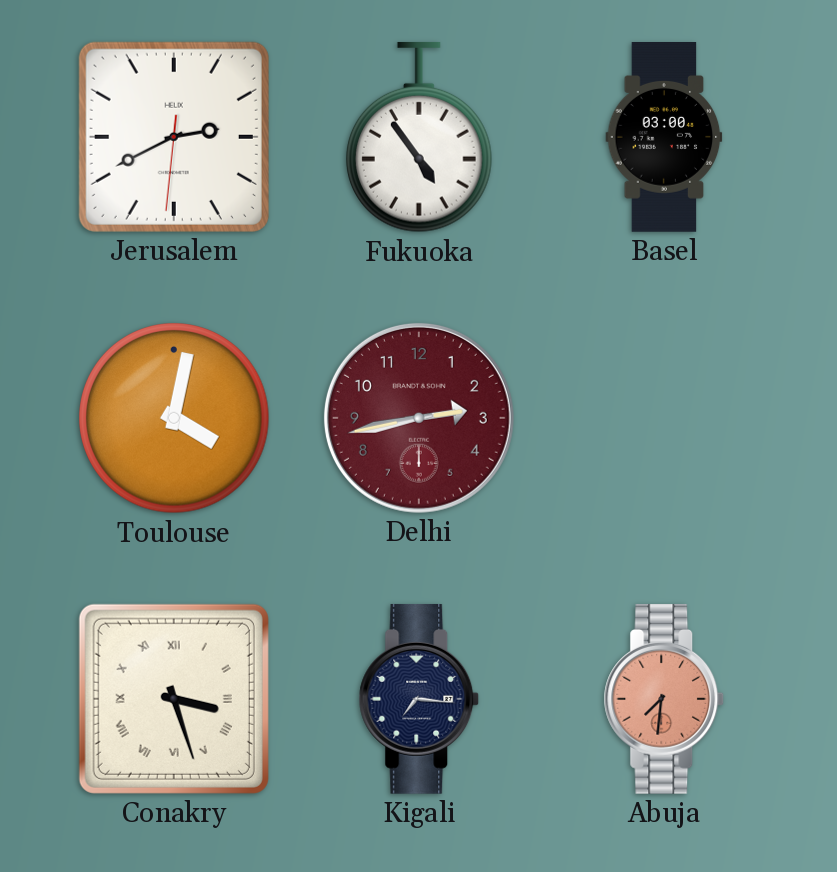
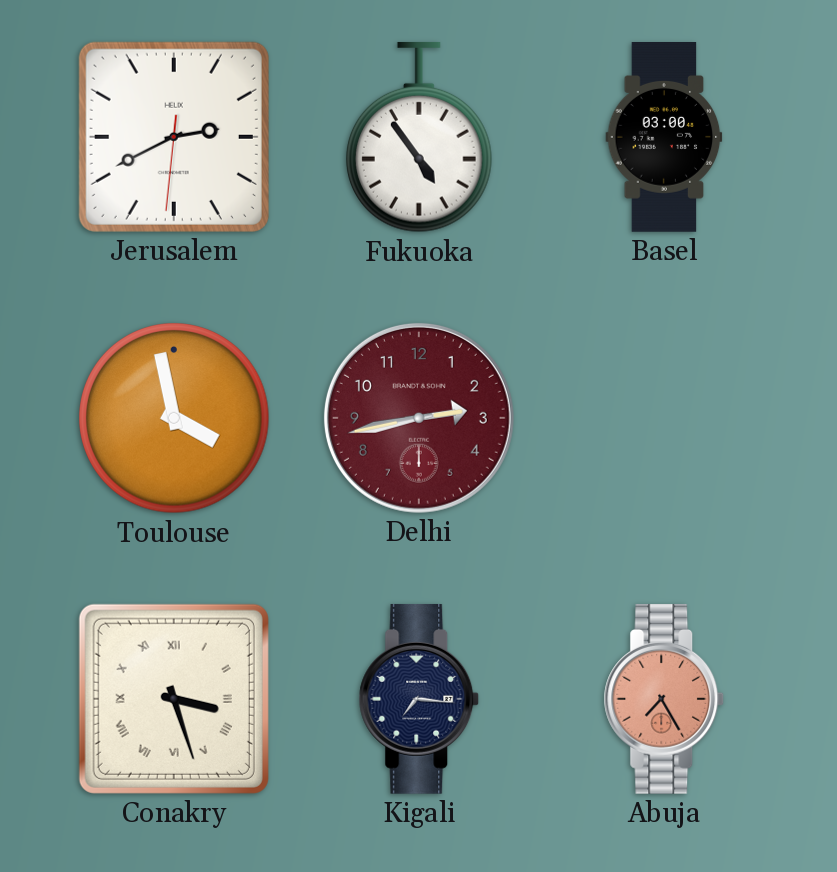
Toulouse: 4:02 -> 3:58 (174, 418)
Abuja: 7:31 -> 7:25 (664, 699)
